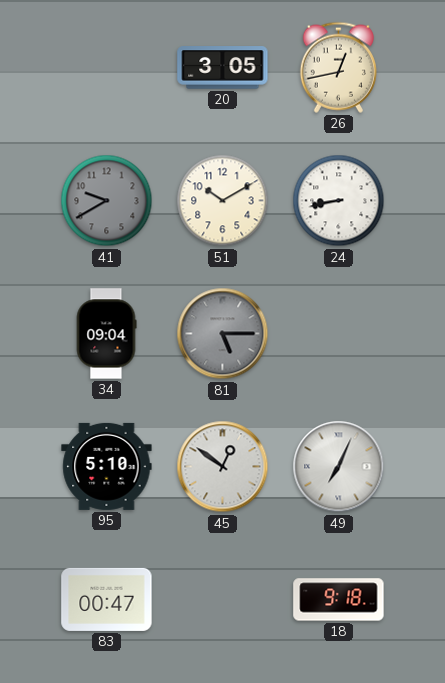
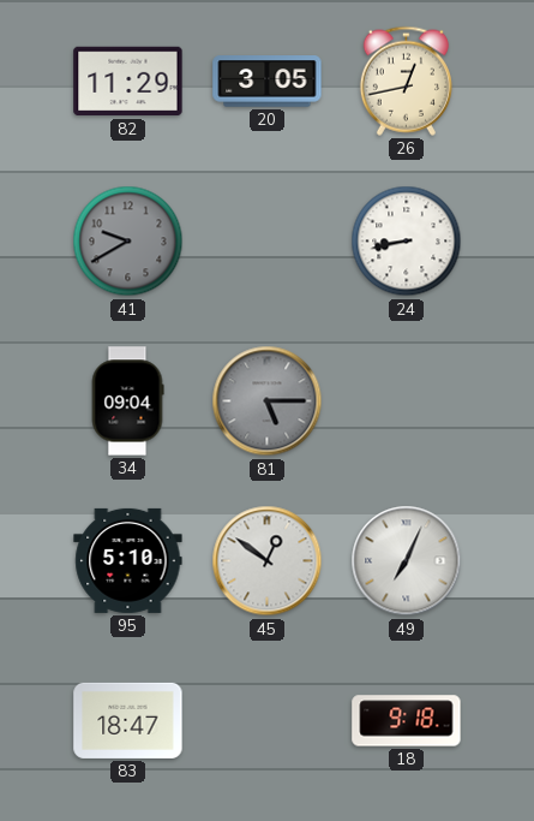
82: none -> 11:29 (128, 82)
51: 10:10 -> none (223, 201)
83: 00:47 -> 18:47 (128, 720)
